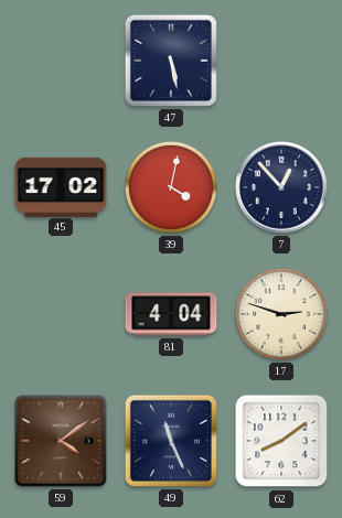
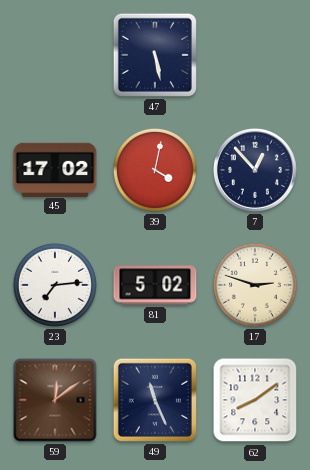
23: none -> 7:14 (55, 285)
81: 4:04 -> 5:02 (155, 285)
59: 4:09 -> 12:09 (55, 400)
